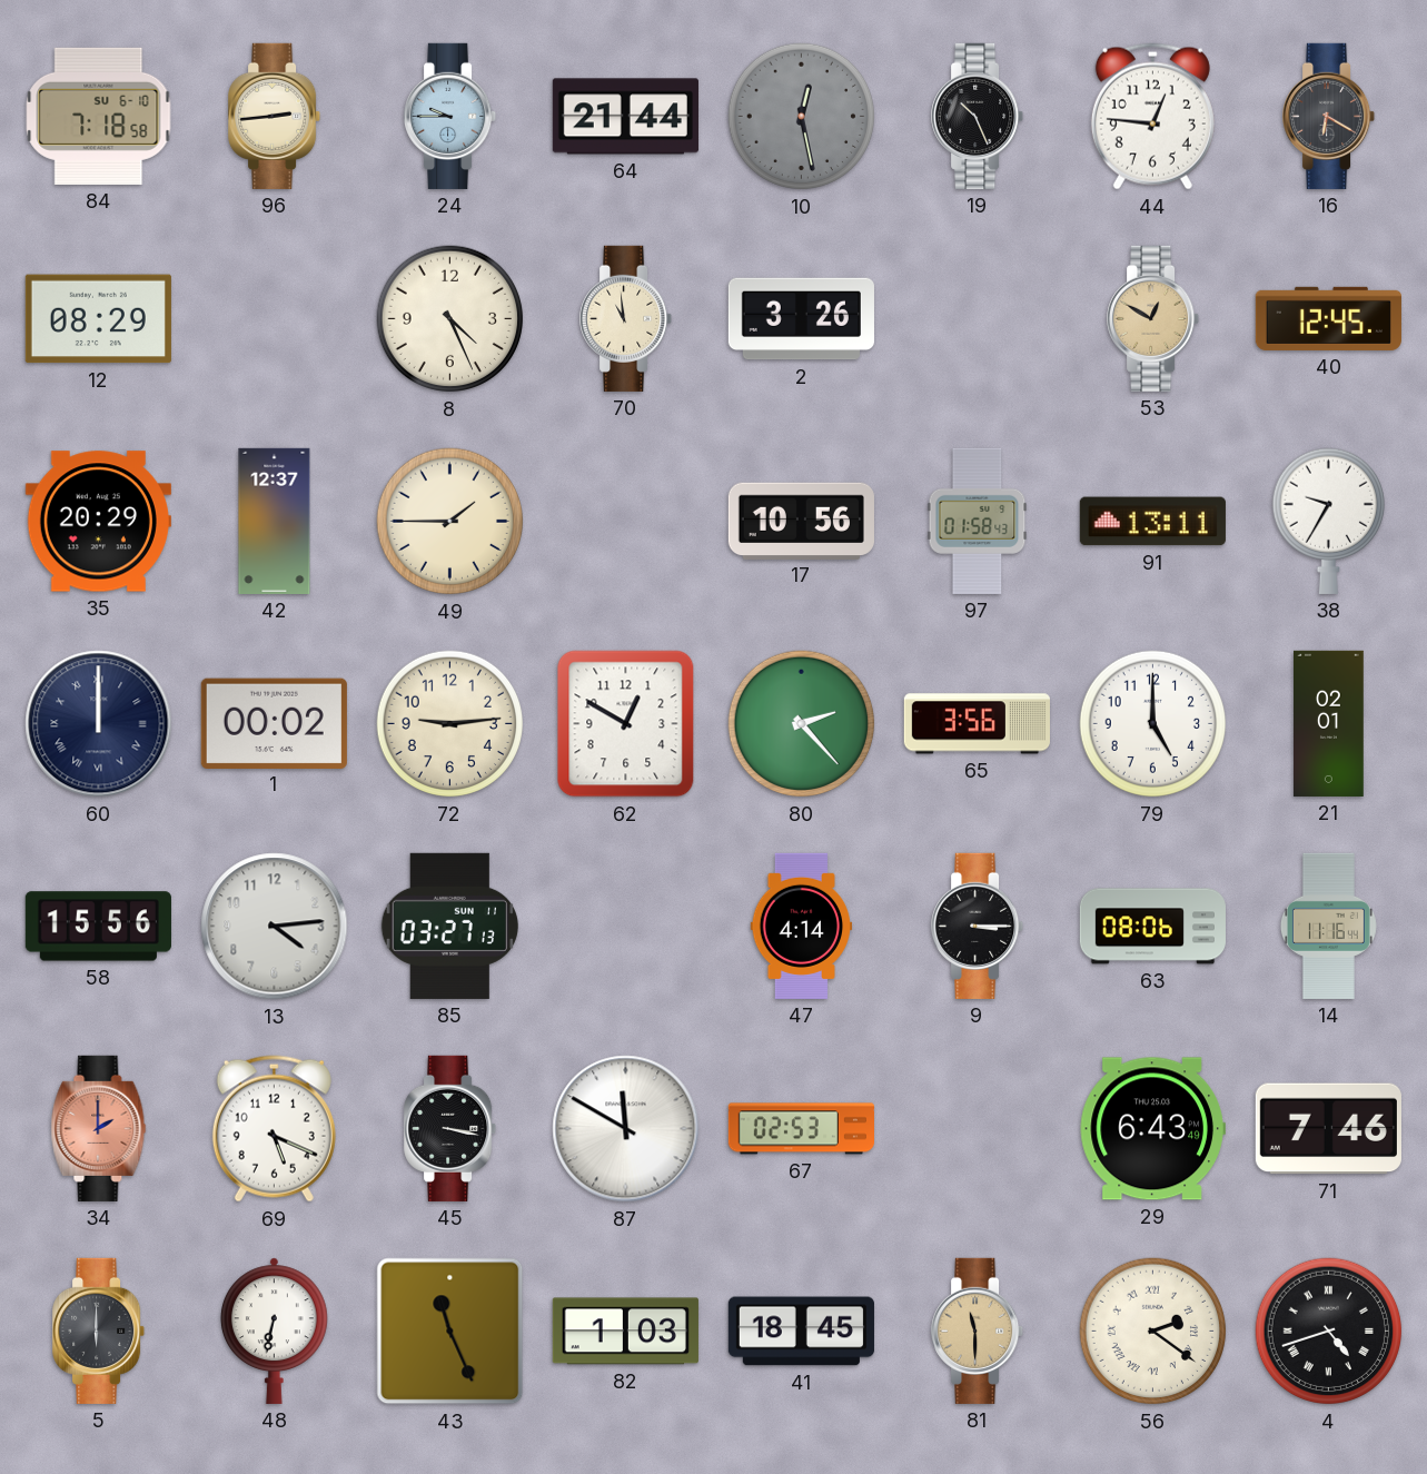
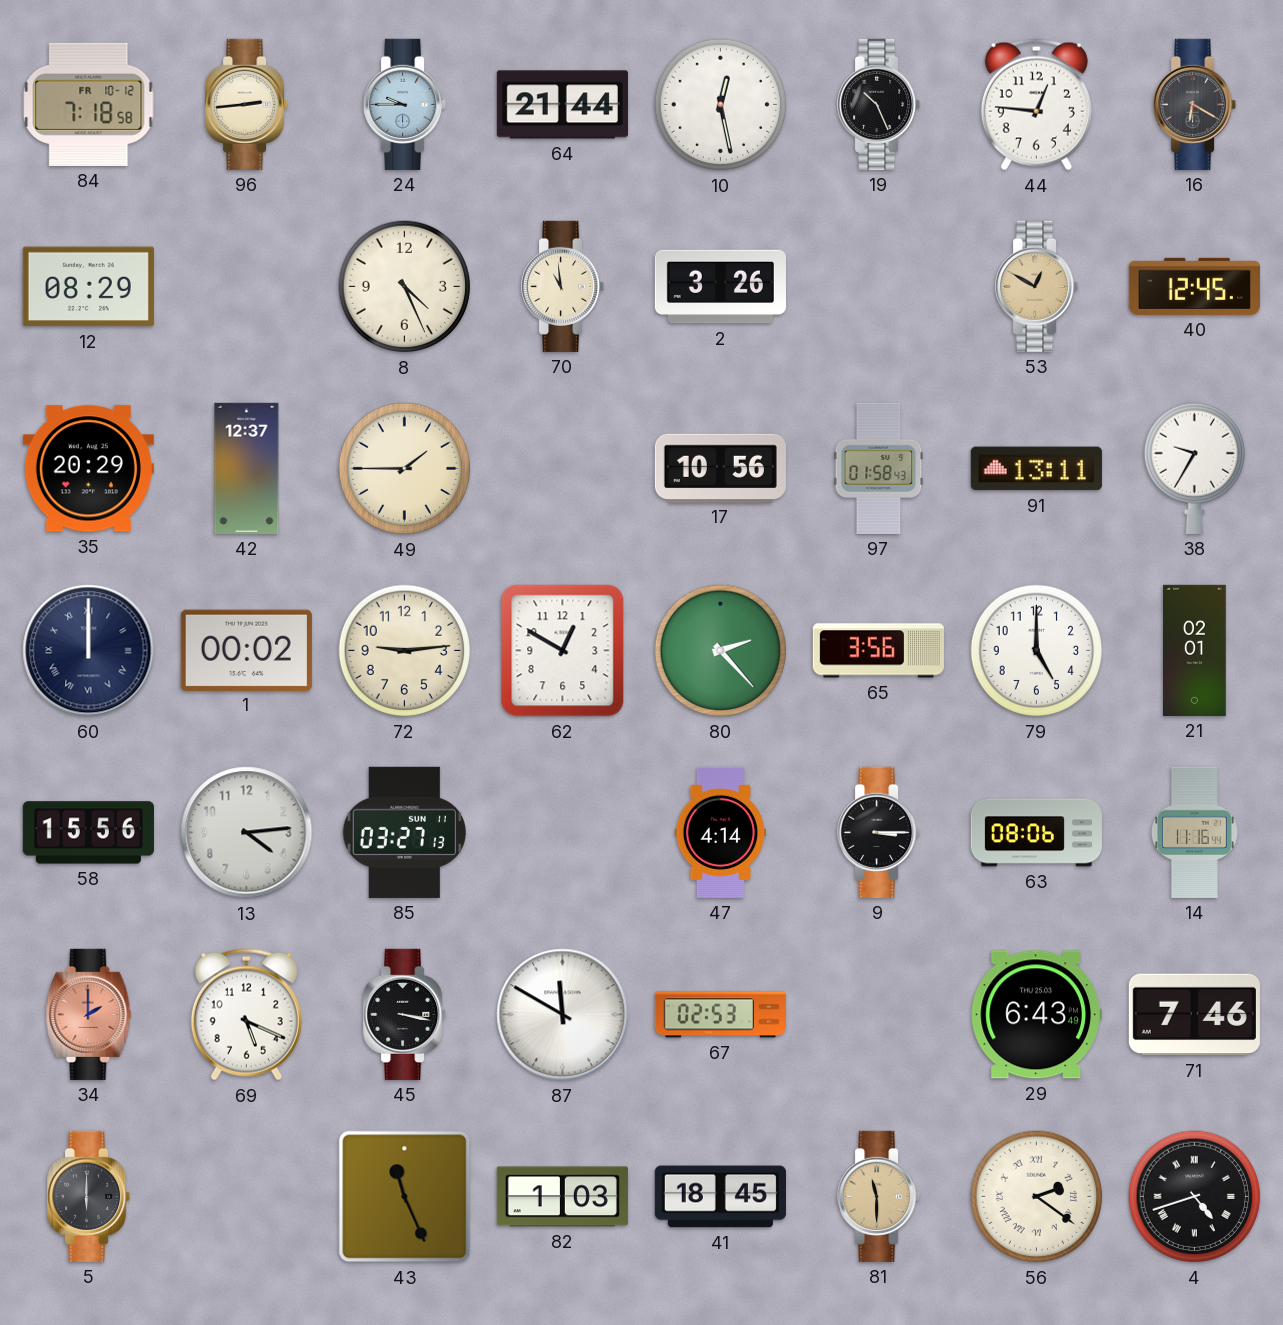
84 date: SU 6-10 -> FR 10-12 (89, 104)
10 dial: grey -> white (721, 105)
48: 6:32 -> none (274, 1330)
